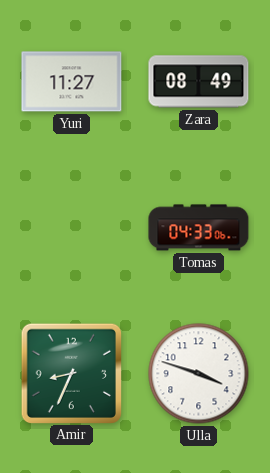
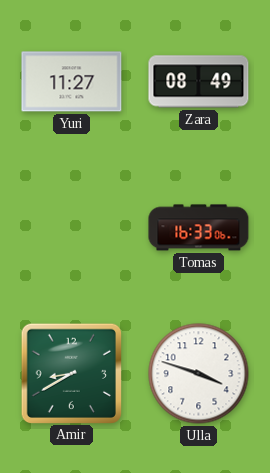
Tomas: 04:33 -> 16:33 (199, 228)
Amir: 8:34 -> 8:40 (71, 373)
